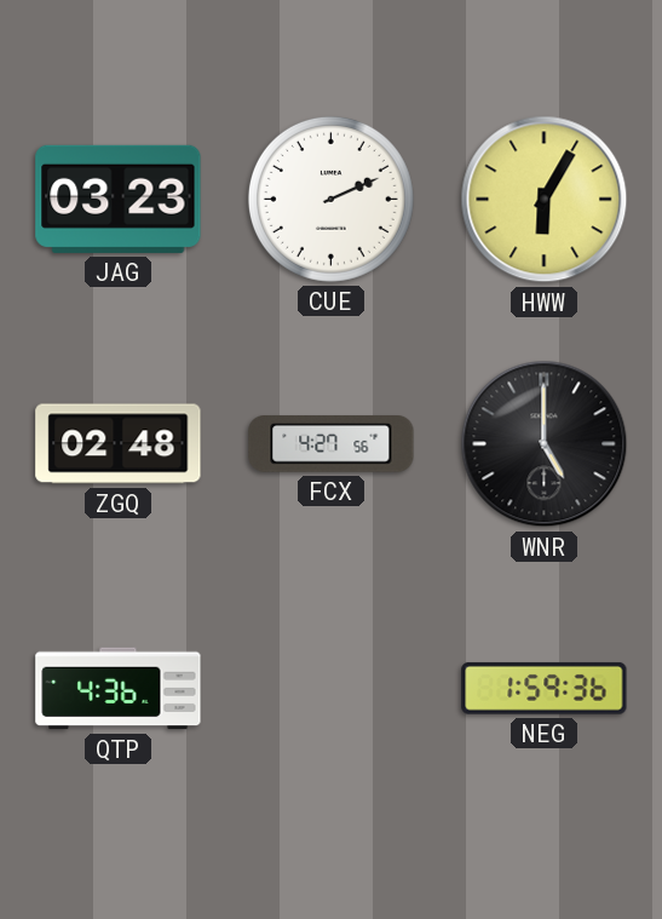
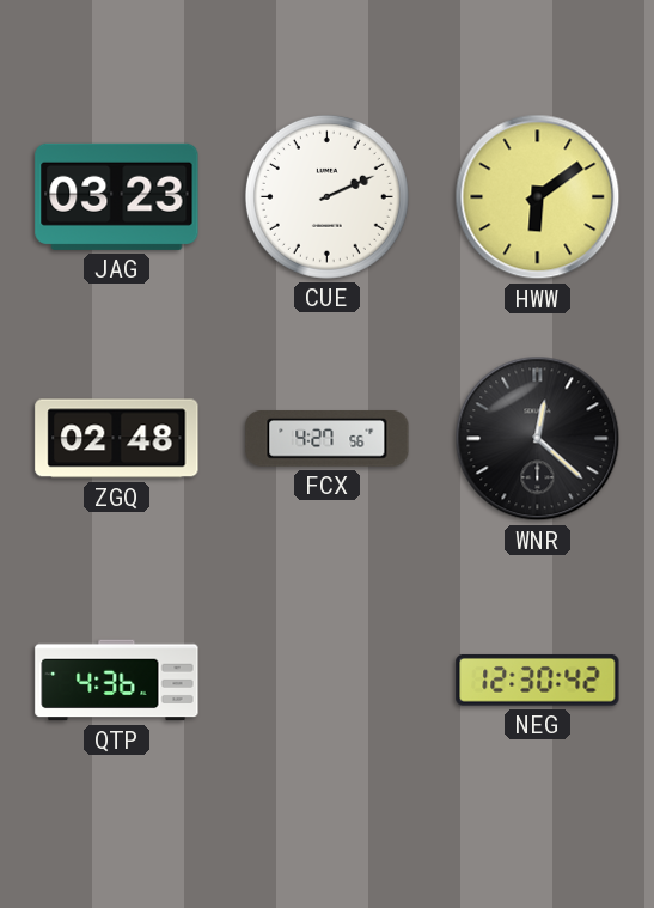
HWW: 6:05 -> 6:09 (538, 197)
WNR: 5:00 -> 12:22 (538, 439)
NEG: 1:59 -> 12:30 (538, 681)
